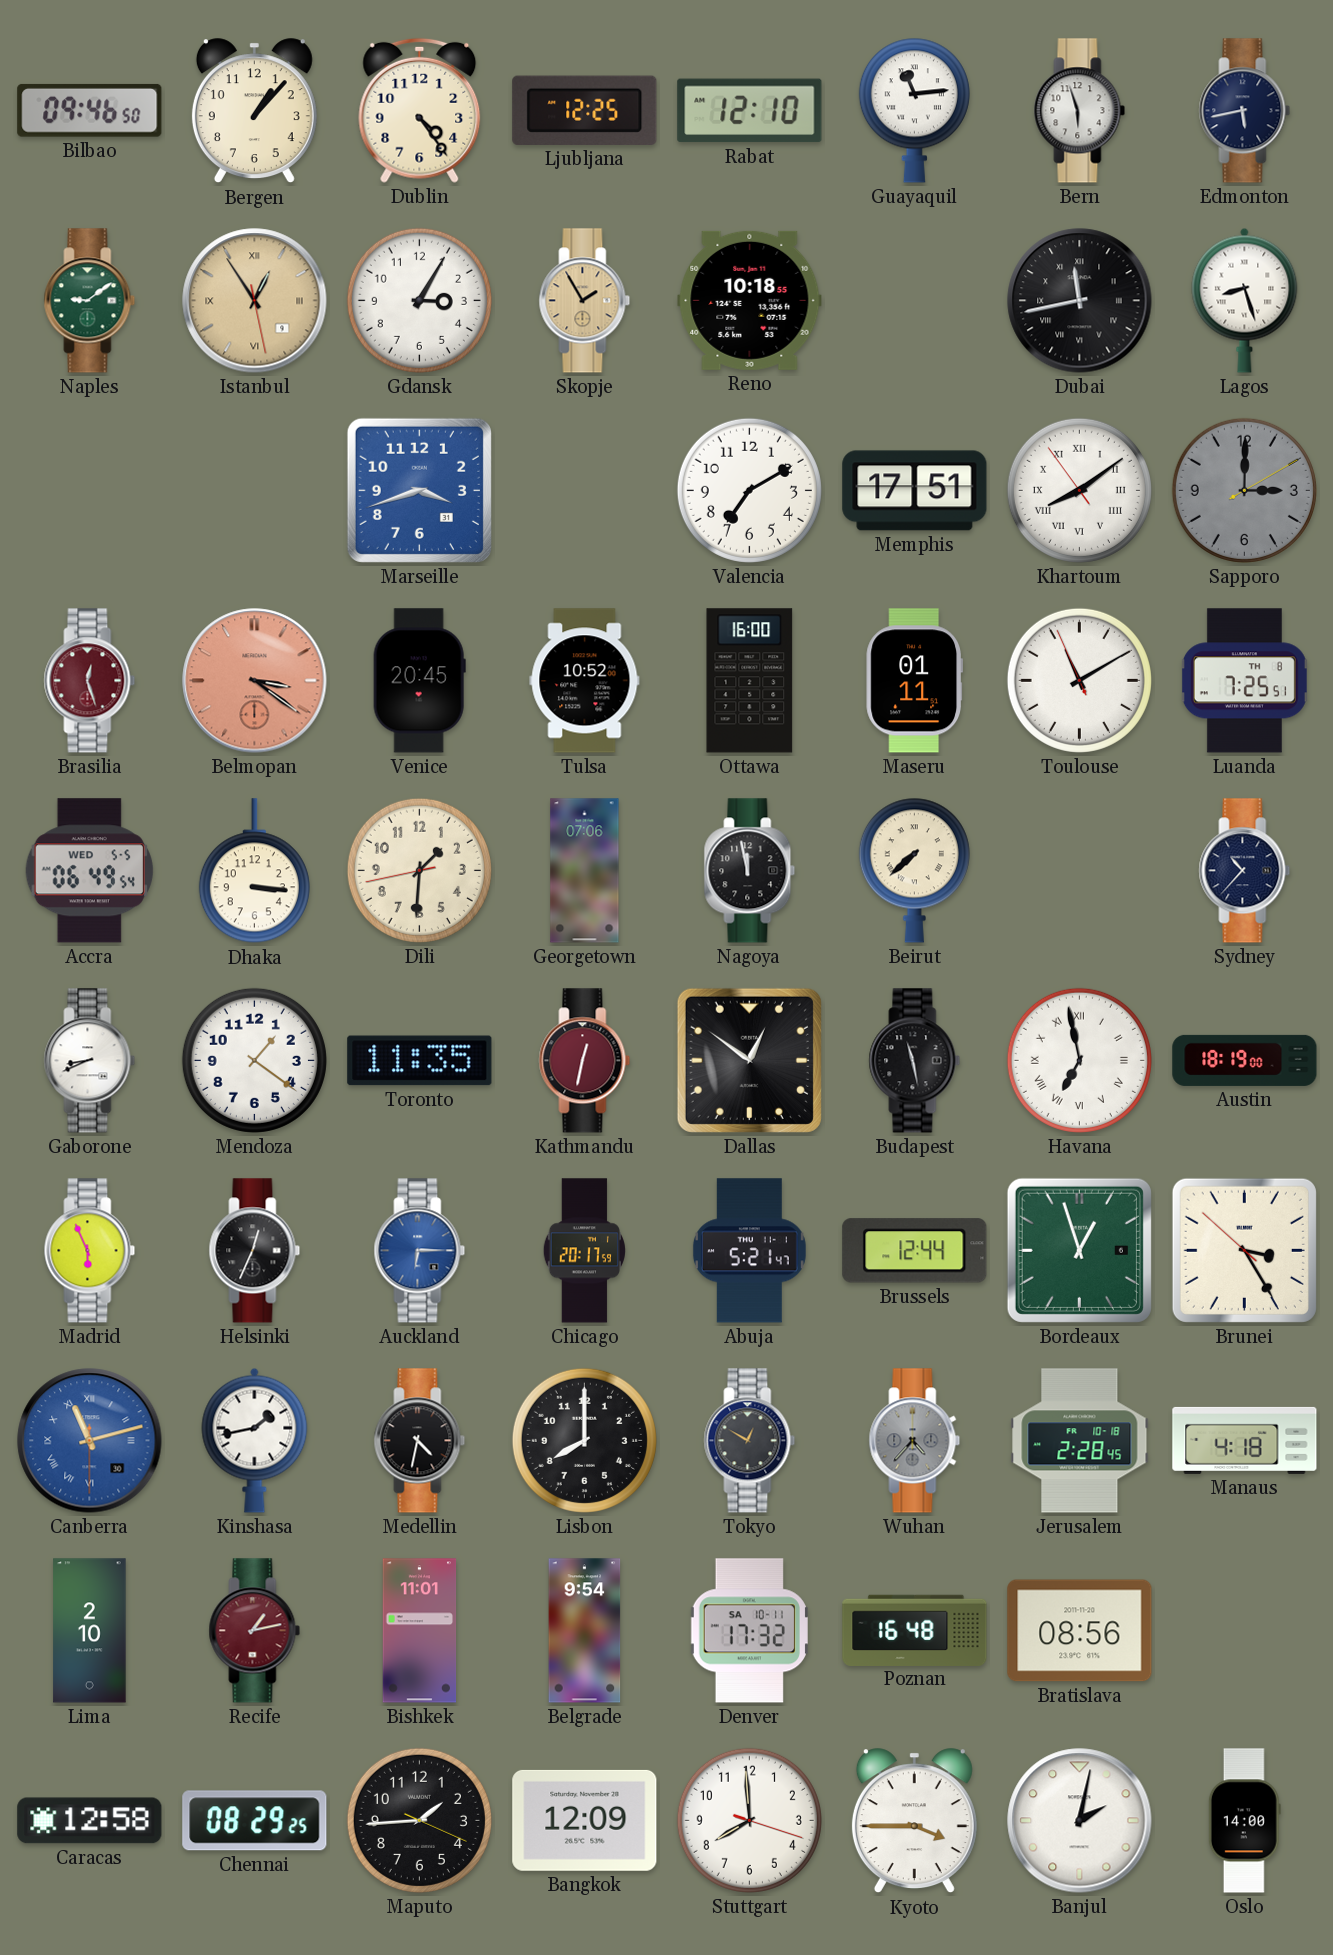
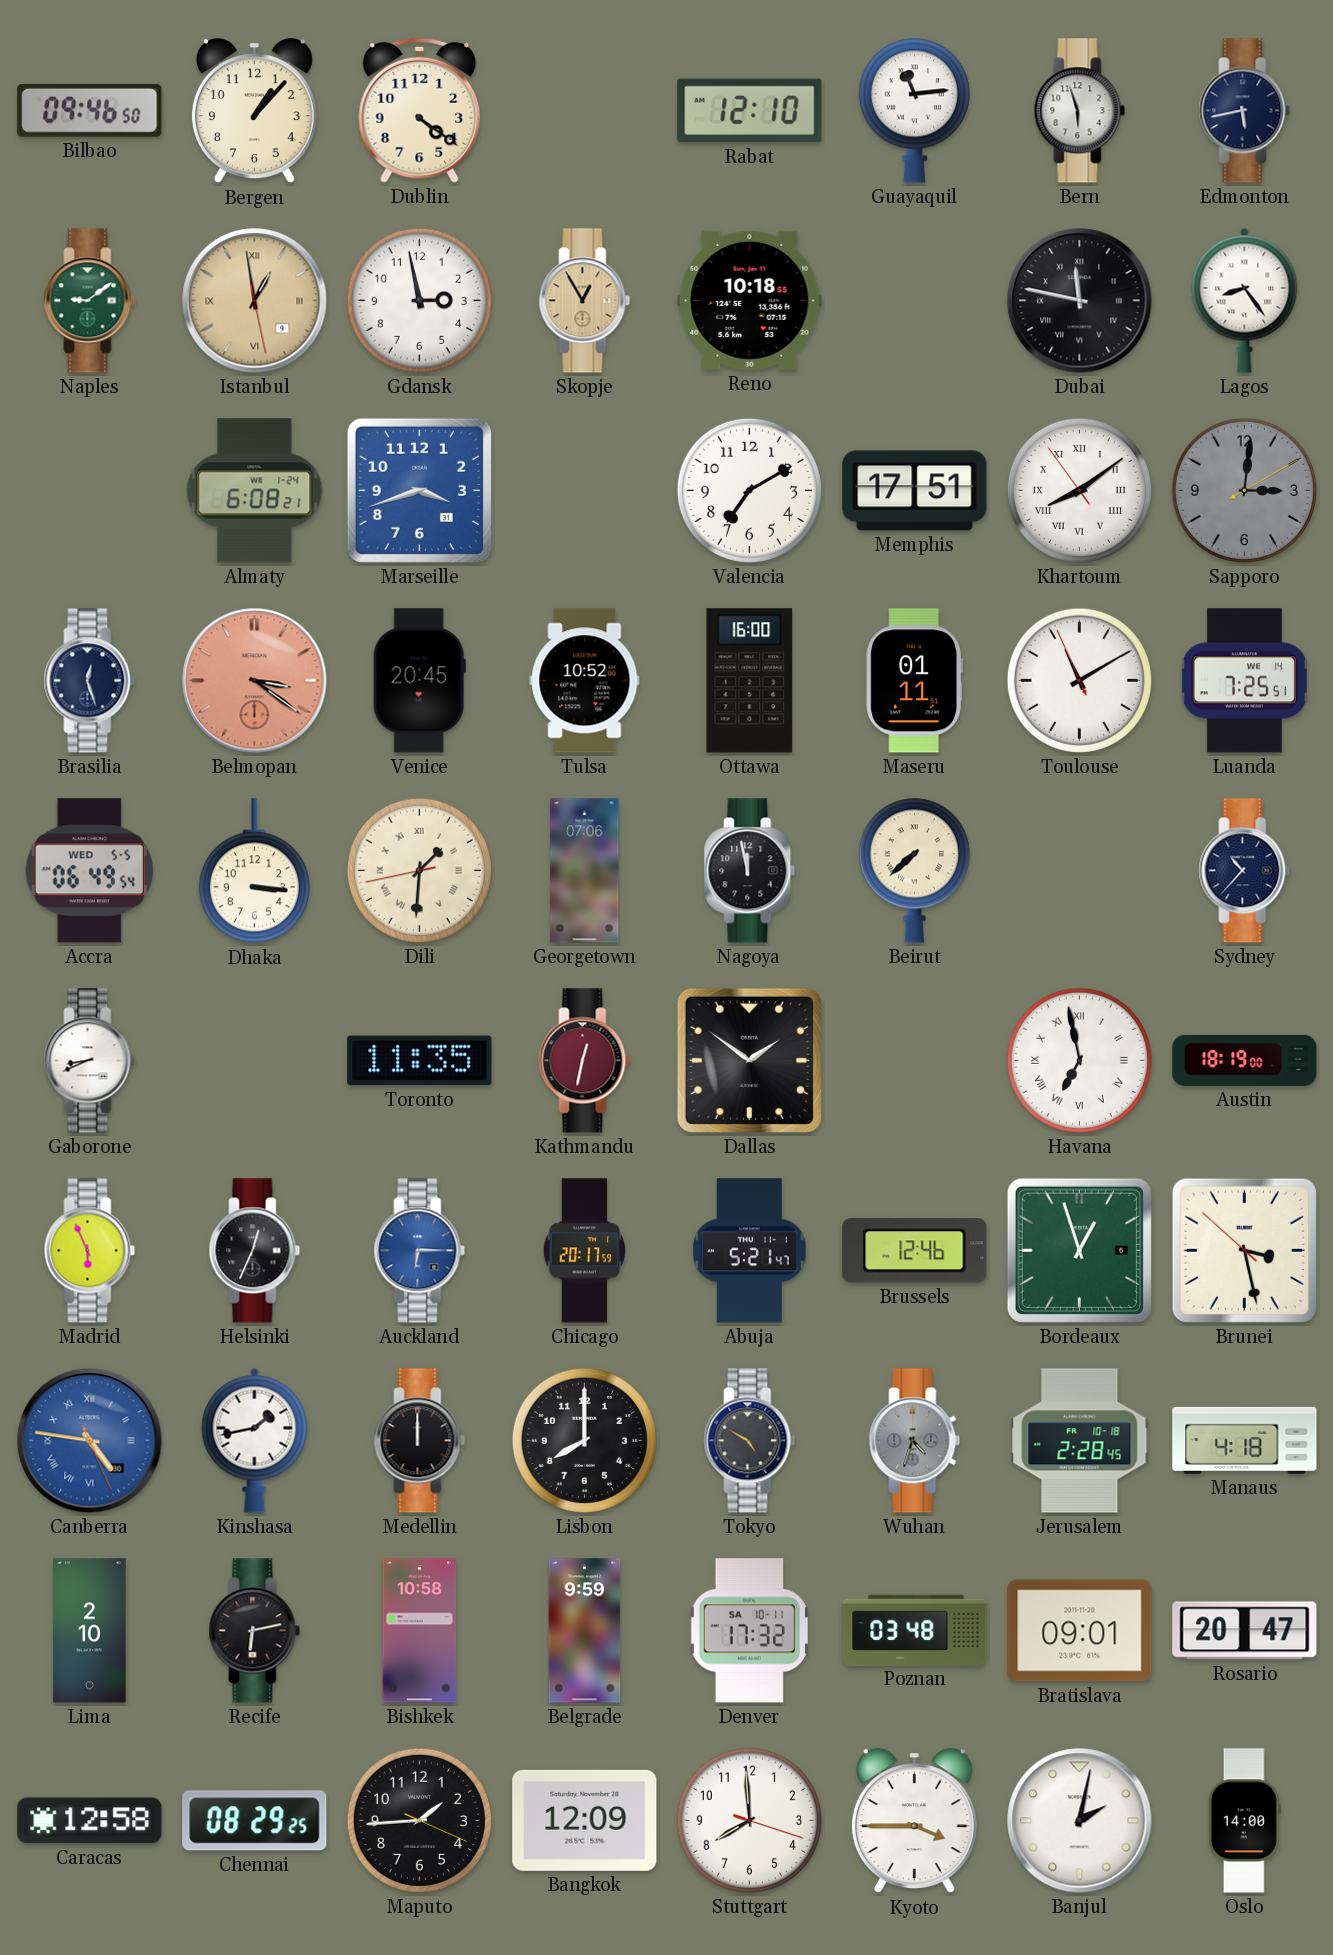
Dublin: 4:24 -> 4:21 (420, 110)
Ljubljana: 12:25 -> none (585, 110)
Istanbul: 12:54 -> 12:58 (255, 301)
Gdansk: 3:05 -> 2:58 (419, 300)
Skopje: 1:55 -> 12:55 (585, 301)
Dubai: 11:43 -> 11:47 (1080, 301)
Lagos: 8:27 -> 8:24 (1245, 300)
Almaty: none -> 6:08 (255, 491)
Sapporo: 3:00 -> 3:01 (1244, 490)
Brasilia dial: burgundy -> navy (90, 681)
Luanda date: TH 8 -> WE 14 (1244, 681)
Dili numerals: Arabic -> Roman (419, 870)
Mendoza: 1:21 -> none (254, 1060)
Dallas: 12:51 -> 1:51 (749, 1060)
Budapest: 11:28 -> none (915, 1061)
Brussels: 12:44 -> 12:46 (915, 1251)
Brunei: 3:24 -> 3:27 (1244, 1250)
Canberra: 11:12 -> 4:46 (90, 1441)
Medellin: 4:32 -> 12:00 (420, 1441)
Tokyo: 12:50 -> 4:50 (750, 1441)
Wuhan: 4:37 -> 4:33 (915, 1441)
Recife: 1:13 -> 6:13 (255, 1631)
Recife dial: burgundy -> black (255, 1631)
Bishkek: 11:01 -> 10:58 (420, 1631)
Belgrade: 9:54 -> 9:59 (585, 1631)
Poznan: 16:48 -> 03:48 (915, 1630)
Bratislava: 08:56 -> 09:01 (1080, 1631)
Rosario: none -> 20:47 (1245, 1631)
